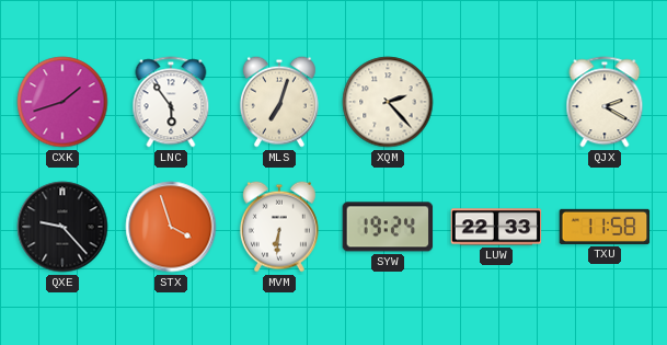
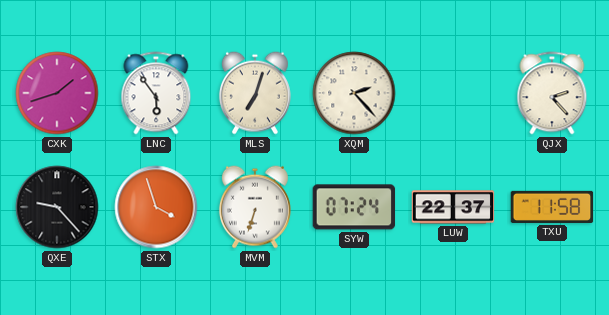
QJX: 2:20 -> 2:23 (552, 93)
MVM: 6:31 -> 6:33 (255, 207)
SYW: 19:24 -> 07:24 (354, 207)
LUW: 22:33 -> 22:37 (453, 207)
